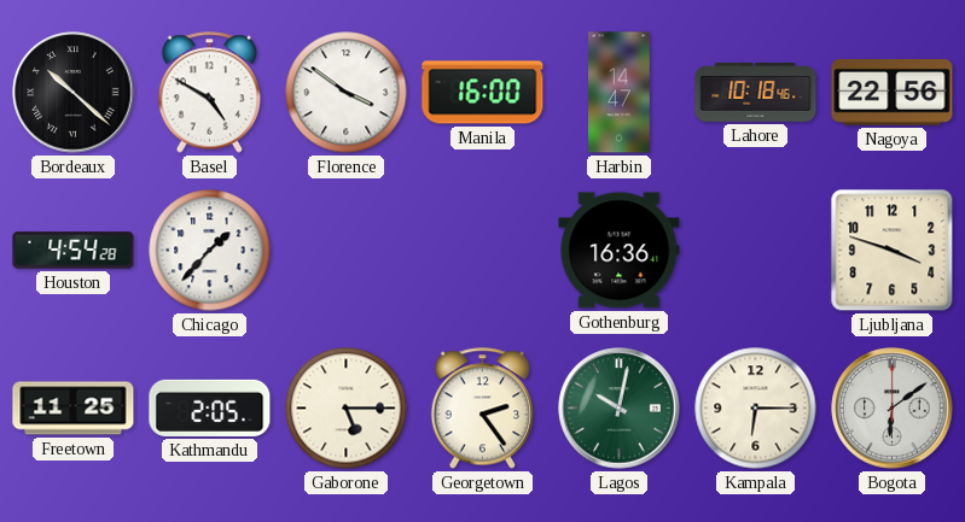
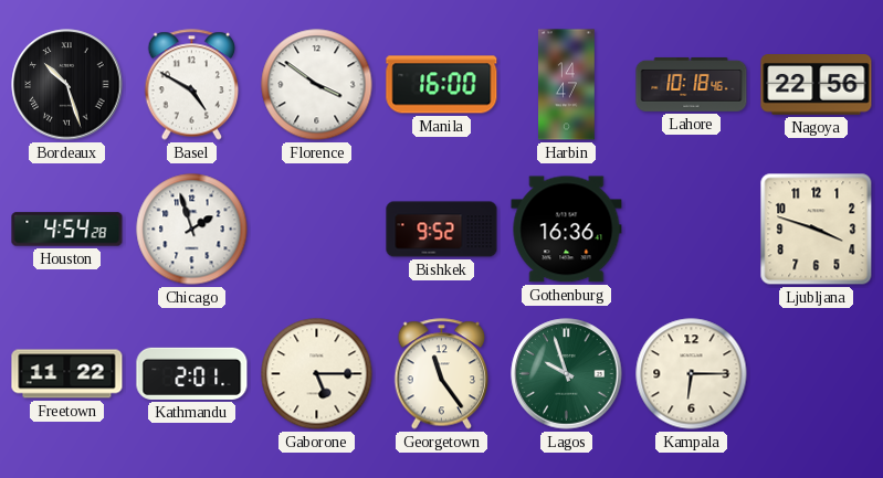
Bordeaux: 10:22 -> 10:27 (67, 85)
Chicago: 1:37 -> 1:57 (192, 230)
Bishkek: none -> 9:52 (442, 230)
Freetown: 11:25 -> 11:22 (67, 374)
Kathmandu: 2:05 -> 2:01 (192, 373)
Georgetown: 2:24 -> 11:24 (442, 374)
Lagos: 10:02 -> 9:57 (567, 374)
Bogota: 6:09 -> none (893, 409)
